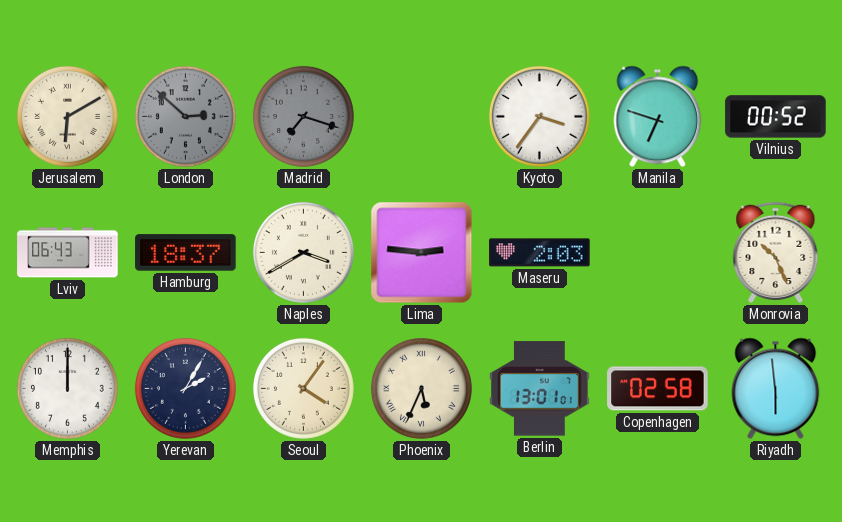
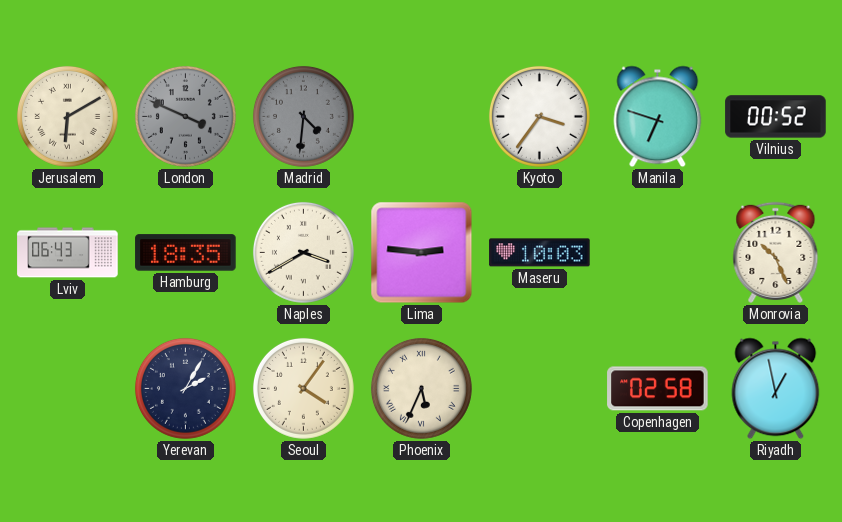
London: 2:52 -> 3:49 (185, 116)
Madrid: 7:18 -> 4:31 (303, 116)
Hamburg: 18:37 -> 18:35 (186, 253)
Maseru: 2:03 -> 10:03 (540, 253)
Memphis: 12:00 -> none (67, 388)
Berlin: 13:01 -> none (540, 389)
Riyadh: 5:59 -> 12:58 (776, 389)
